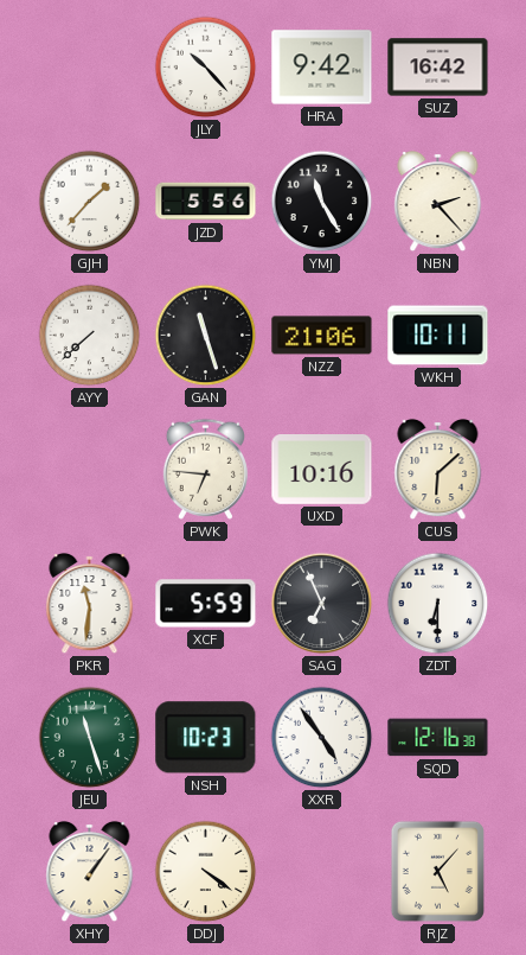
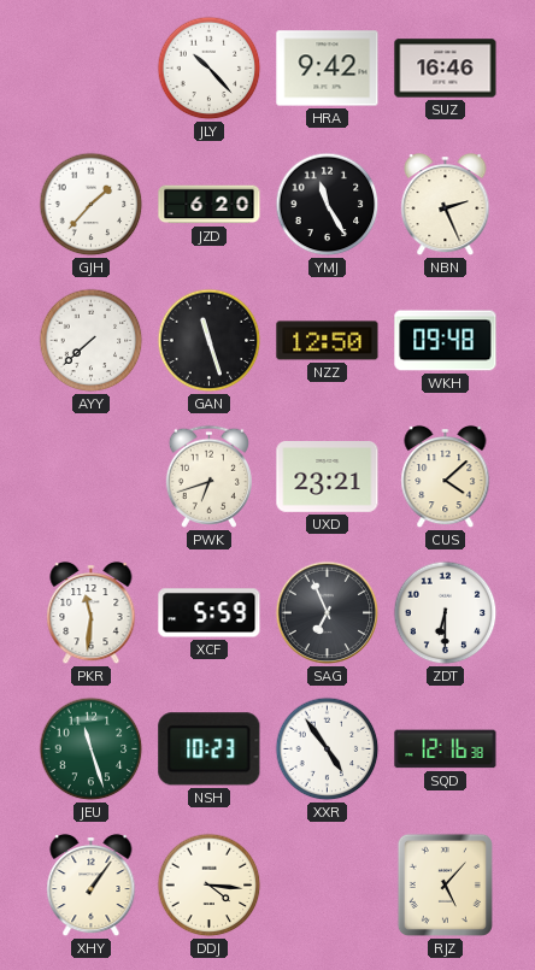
SUZ: 16:42 -> 16:46 (446, 69)
JZD: 5:56 -> 6:20 (210, 205)
NBN: 2:23 -> 2:26 (446, 205)
NZZ: 21:06 -> 12:50 (328, 341)
WKH: 10:11 -> 09:48 (446, 341)
PWK: 6:46 -> 6:42 (208, 476)
UXD: 10:16 -> 23:21 (328, 477)
CUS: 6:08 -> 4:08 (446, 477)
DDJ: 4:21 -> 4:16 (210, 886)
